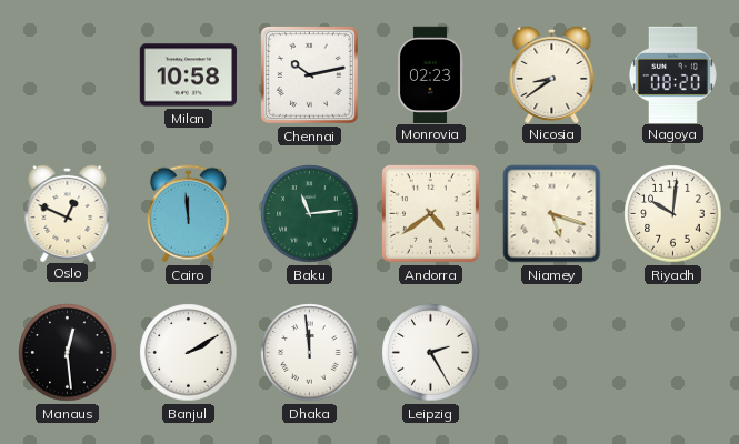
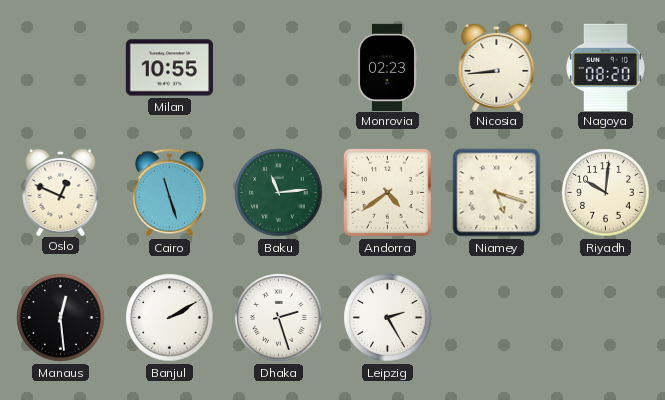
Milan: 10:58 -> 10:55 (169, 68)
Chennai: 10:13 -> none (309, 74)
Nicosia: 8:39 -> 8:44 (497, 66)
Cairo: 11:59 -> 11:27 (169, 193)
Dhaka: 11:59 -> 2:27 (279, 318)
